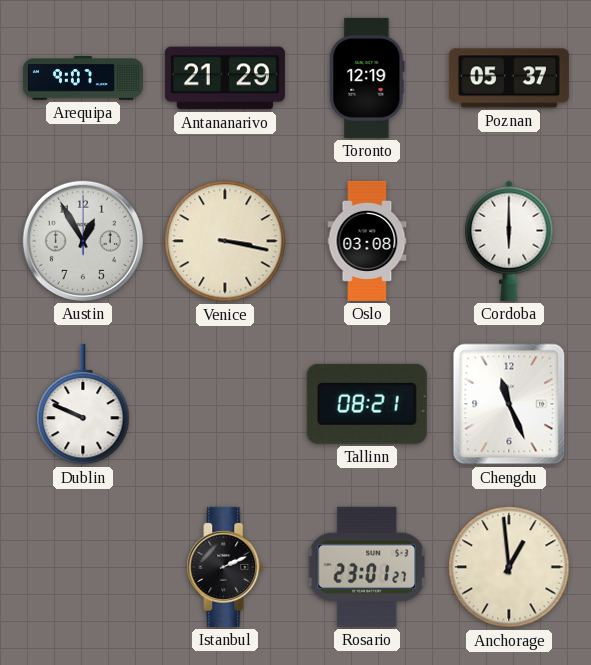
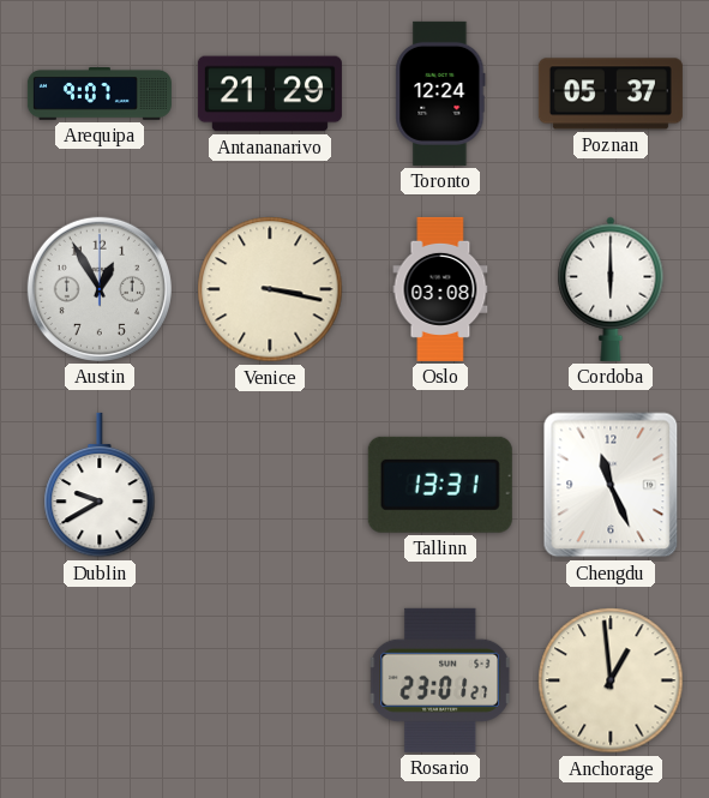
Toronto: 12:19 -> 12:24 (440, 94)
Dublin: 9:49 -> 9:40 (100, 485)
Tallinn: 08:21 -> 13:31 (440, 485)
Istanbul: 2:11 -> none (225, 567)
